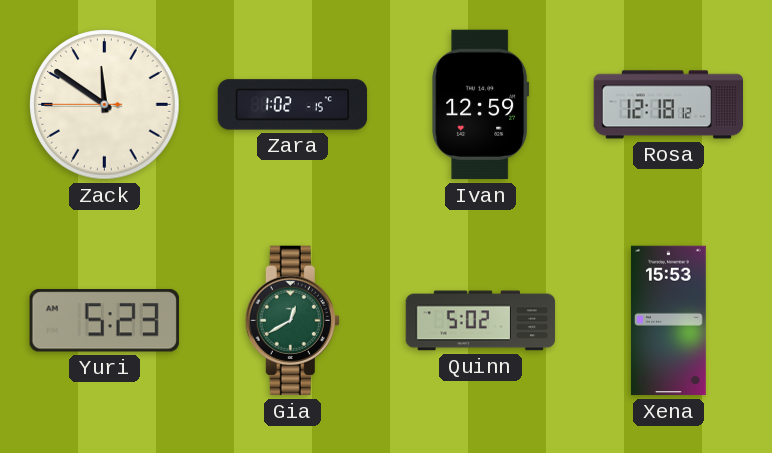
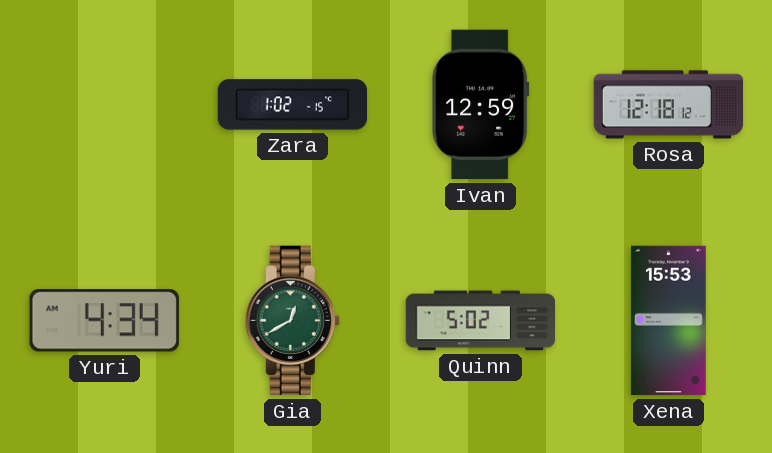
Zack: 11:50 -> none (105, 105)
Yuri: 5:23 -> 4:34 (104, 321)
